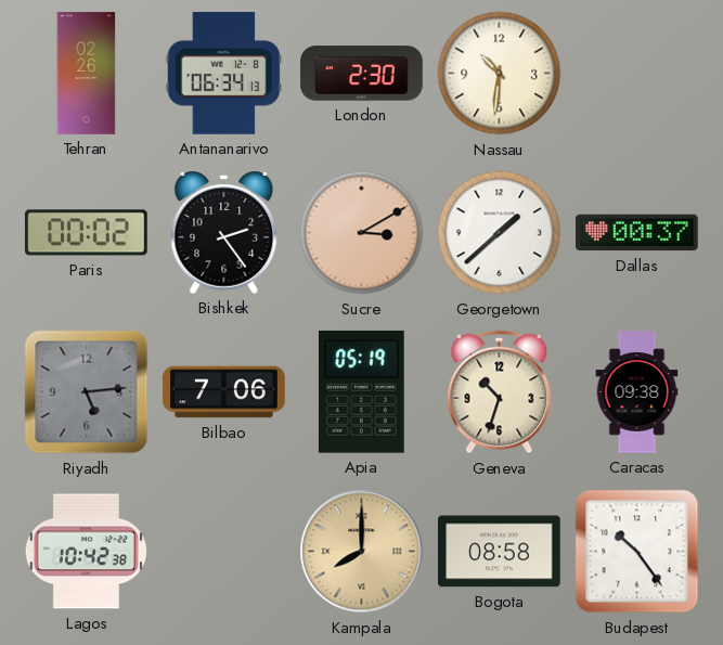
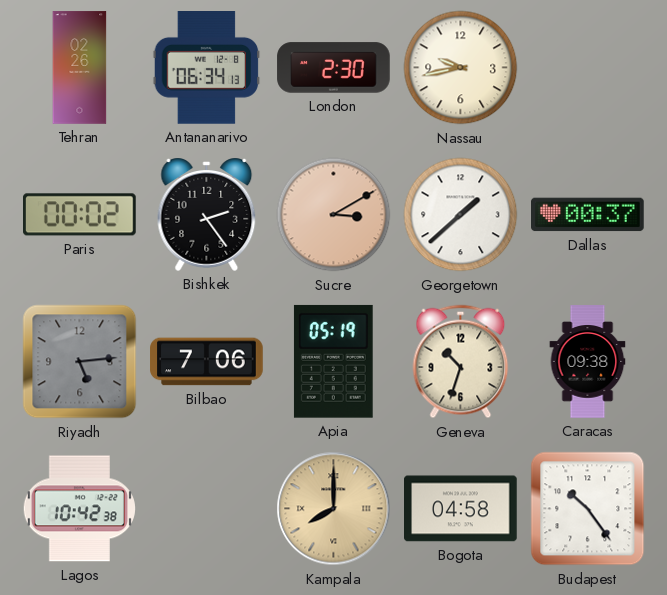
Nassau: 10:31 -> 9:43 (461, 68)
Bogota: 08:58 -> 04:58 (461, 509)
